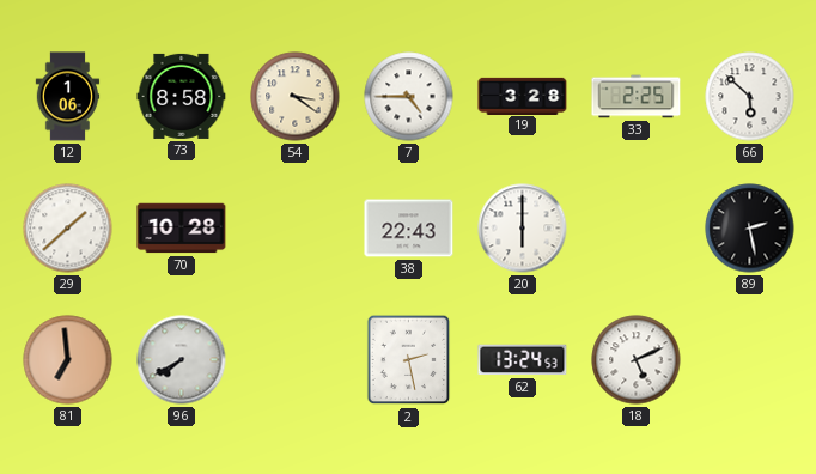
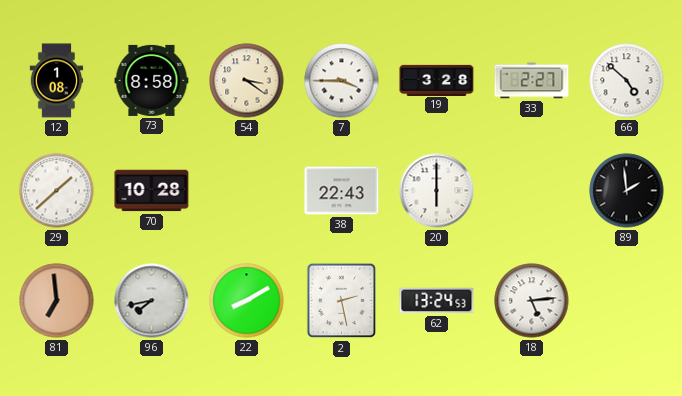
12: 1:06 -> 1:08 (57, 81)
7: 4:45 -> 3:45 (342, 81)
33: 2:25 -> 2:27 (532, 81)
66: 5:52 -> 4:52 (627, 81)
89: 2:28 -> 1:59 (627, 191)
96: 7:40 -> 7:43 (152, 301)
22: none -> 8:10 (247, 301)
18: 5:11 -> 5:14 (532, 301)
